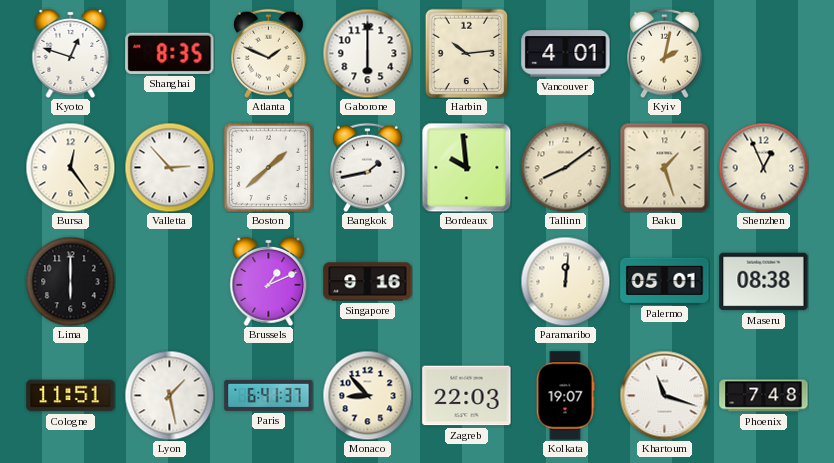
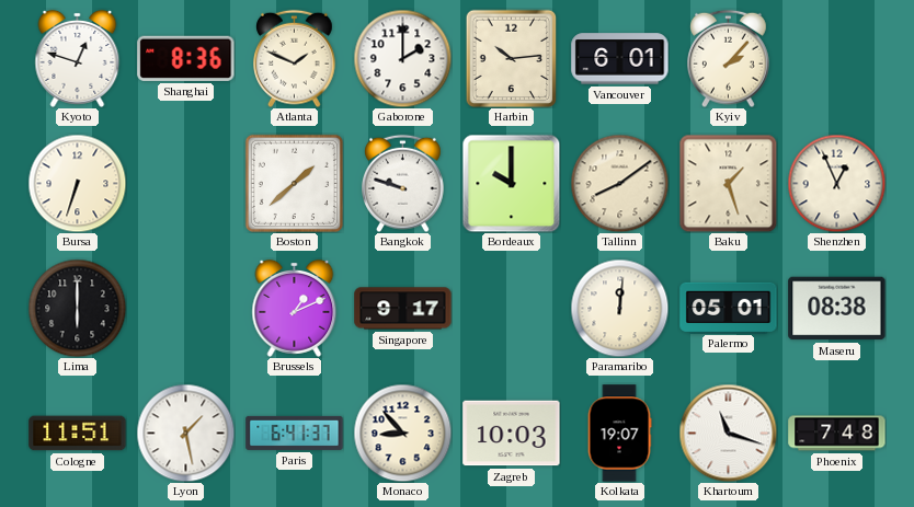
Shanghai: 8:35 -> 8:36 (186, 58)
Gaborone: 6:00 -> 2:00 (402, 58)
Vancouver: 4:01 -> 6:01 (620, 59)
Kyiv: 2:02 -> 2:07 (729, 58)
Bursa: 12:24 -> 6:33 (77, 183)
Valletta: 2:53 -> none (169, 167)
Bangkok: 1:43 -> 9:48 (403, 183)
Bordeaux: 9:59 -> 10:00 (511, 183)
Singapore: 9:16 -> 9:17 (403, 309)
Zagreb: 22:03 -> 10:03 (512, 434)
